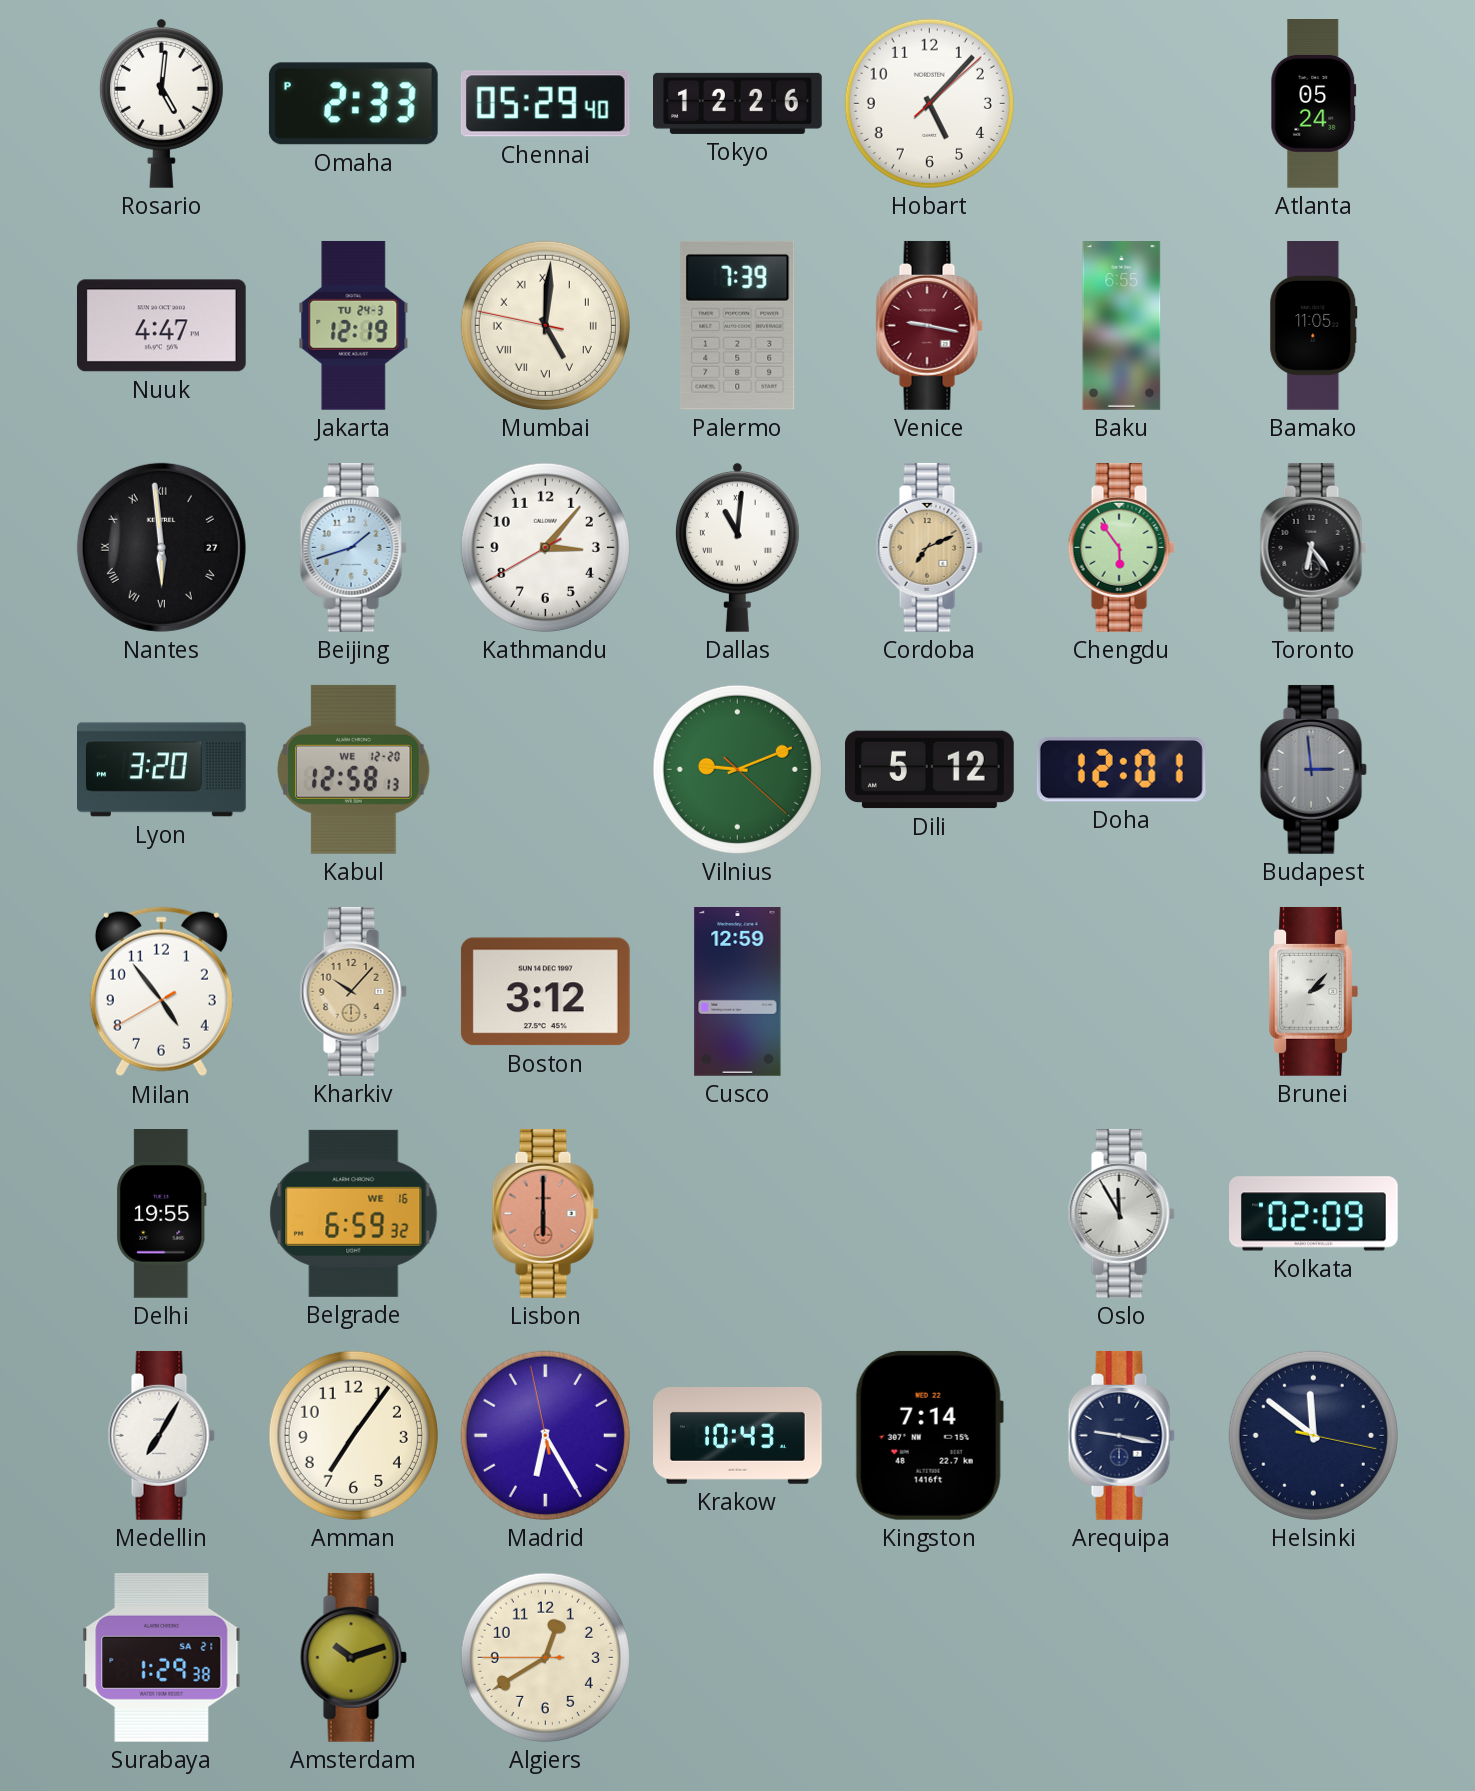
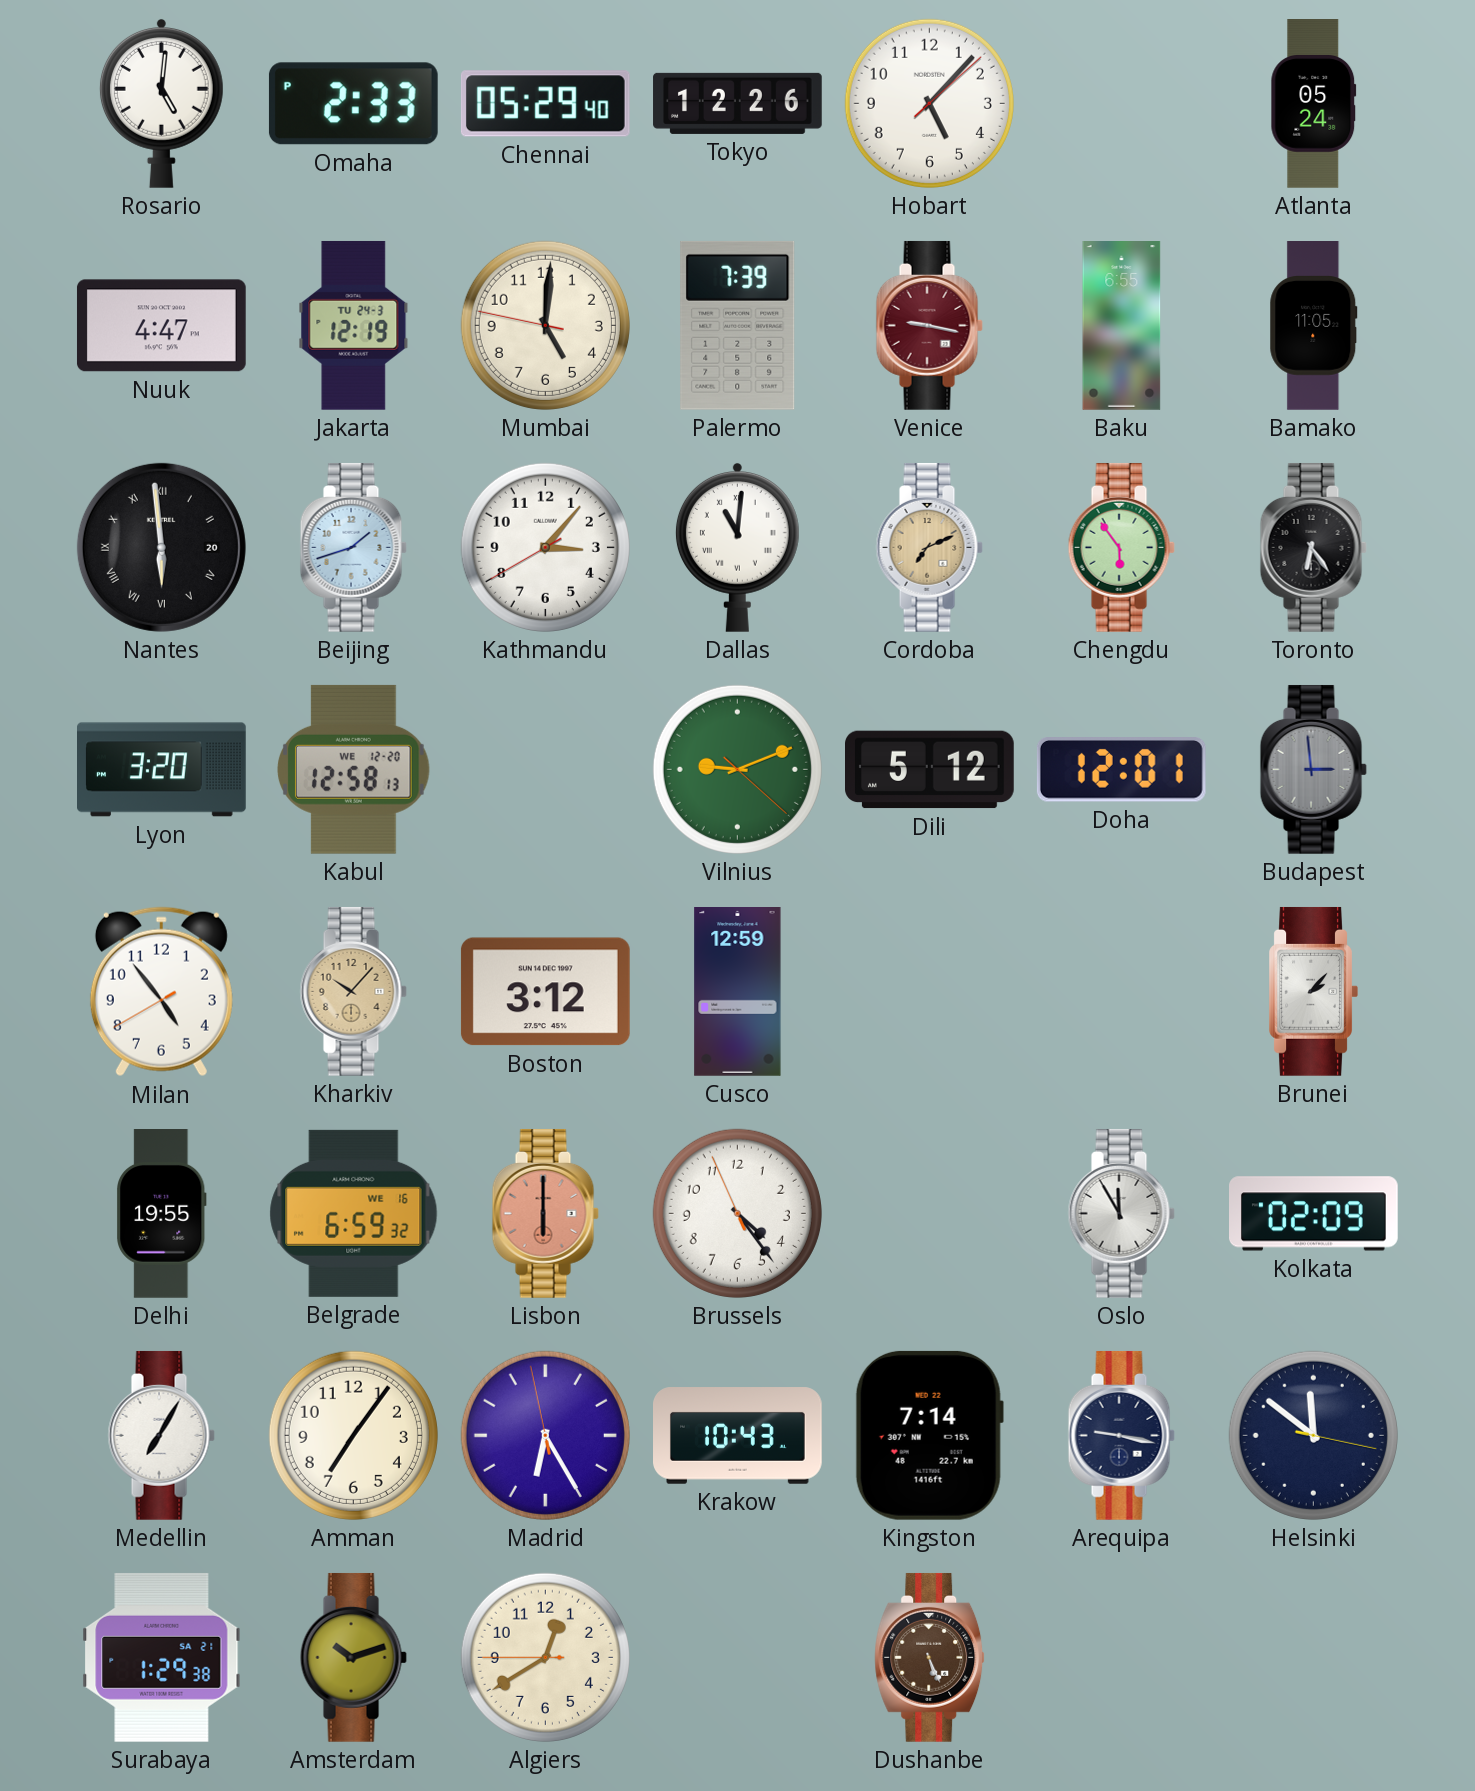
Mumbai numerals: Roman -> Arabic (545, 325)
Nantes date: 27 -> 20 (161, 547)
Brussels: none -> 4:23 (737, 1213)
Dushanbe: none -> 5:26 (930, 1657)
